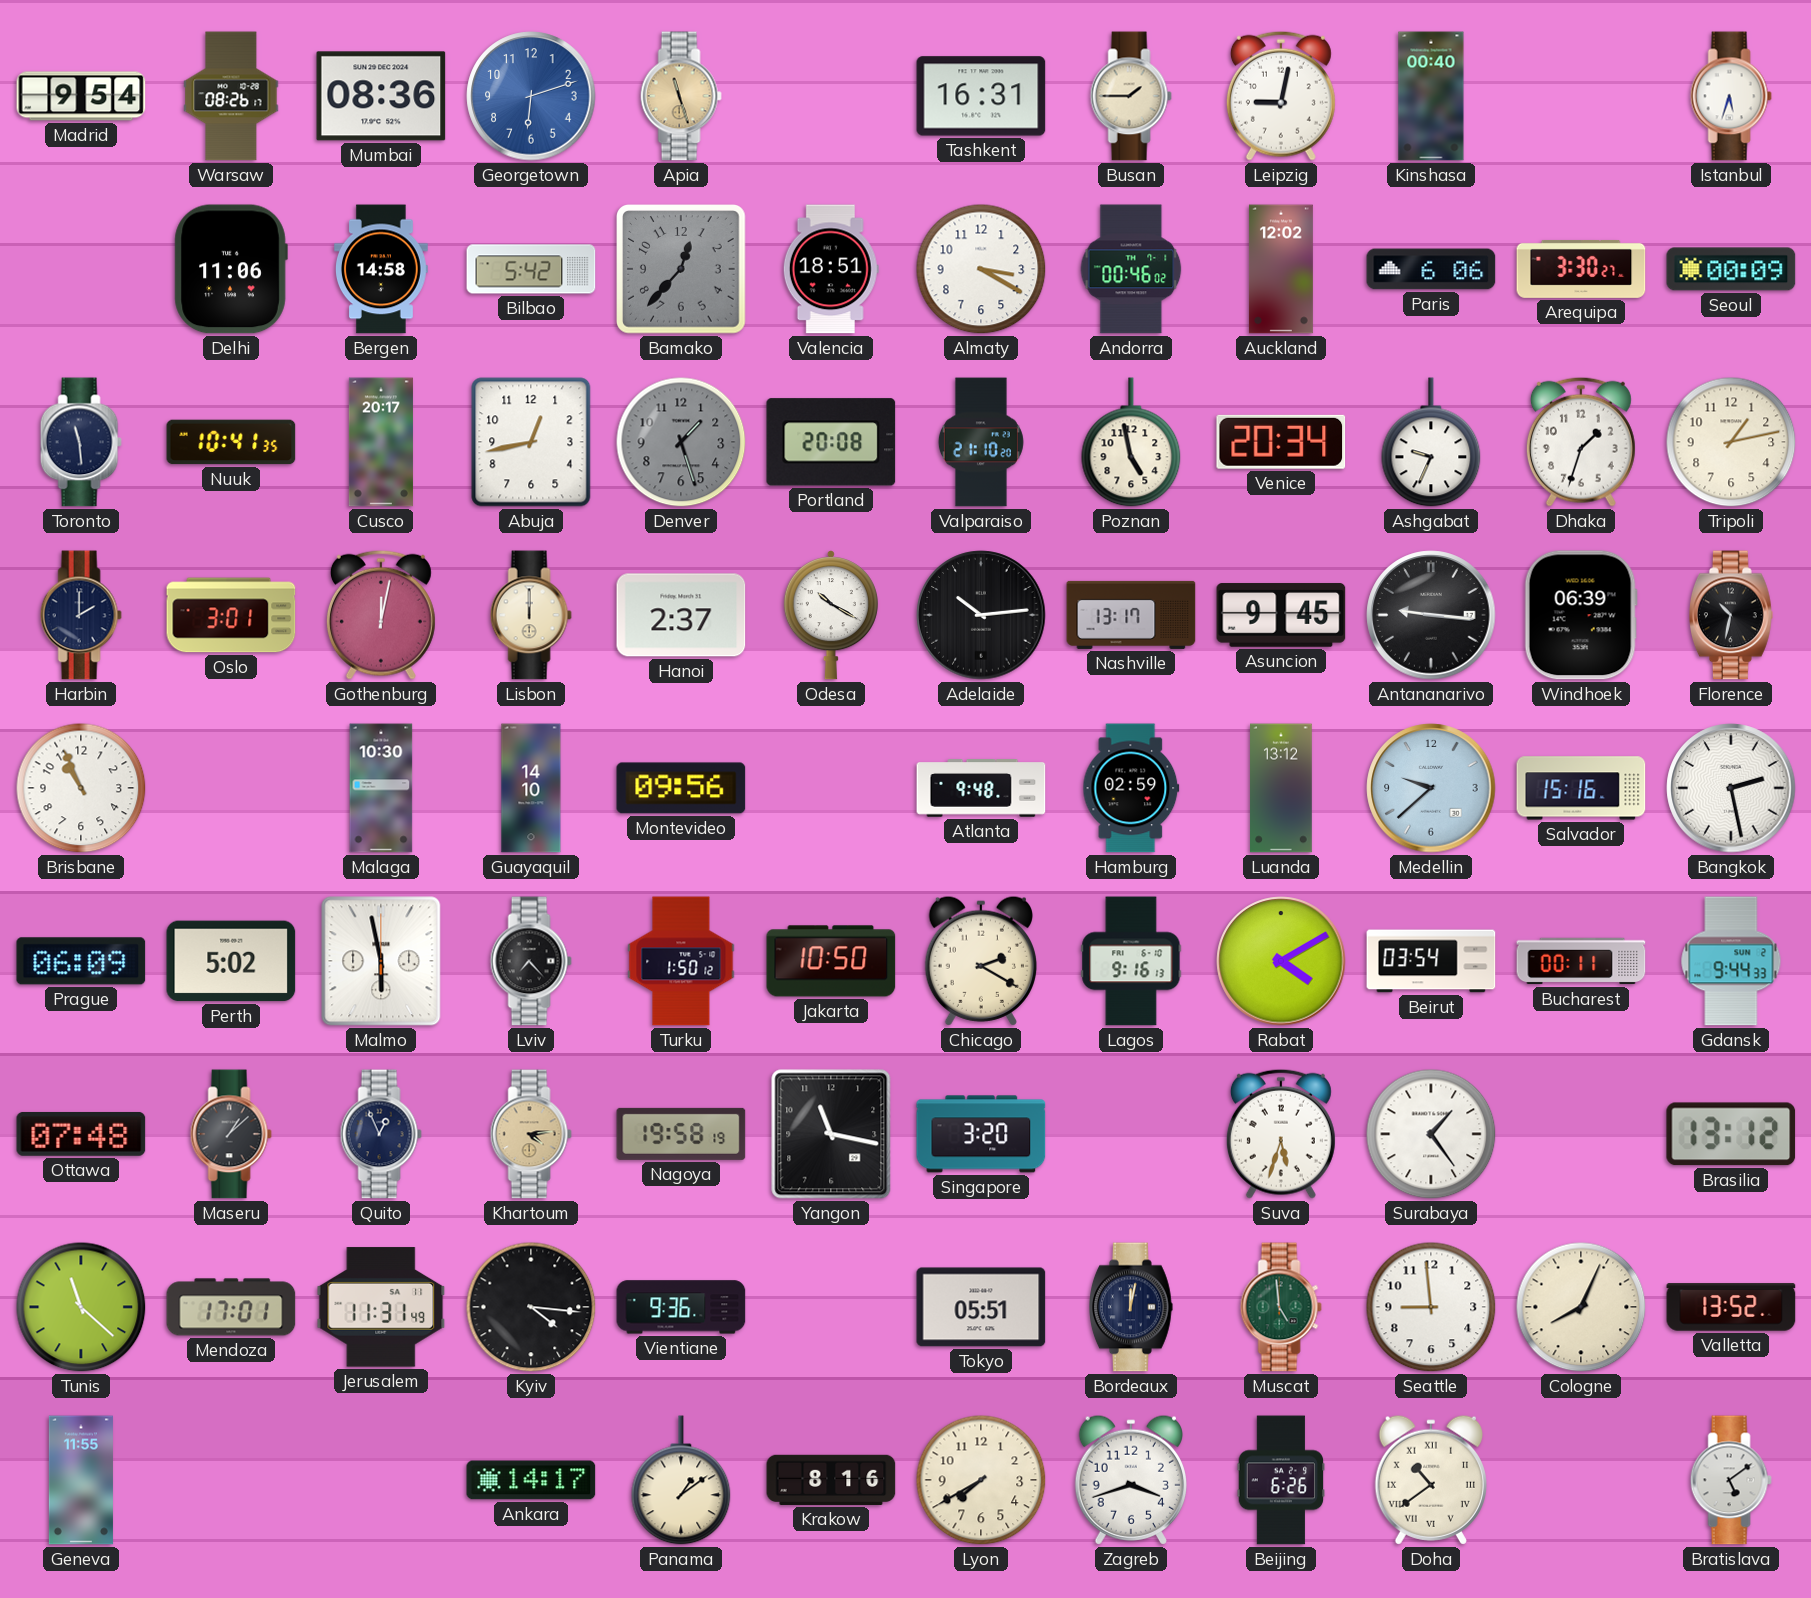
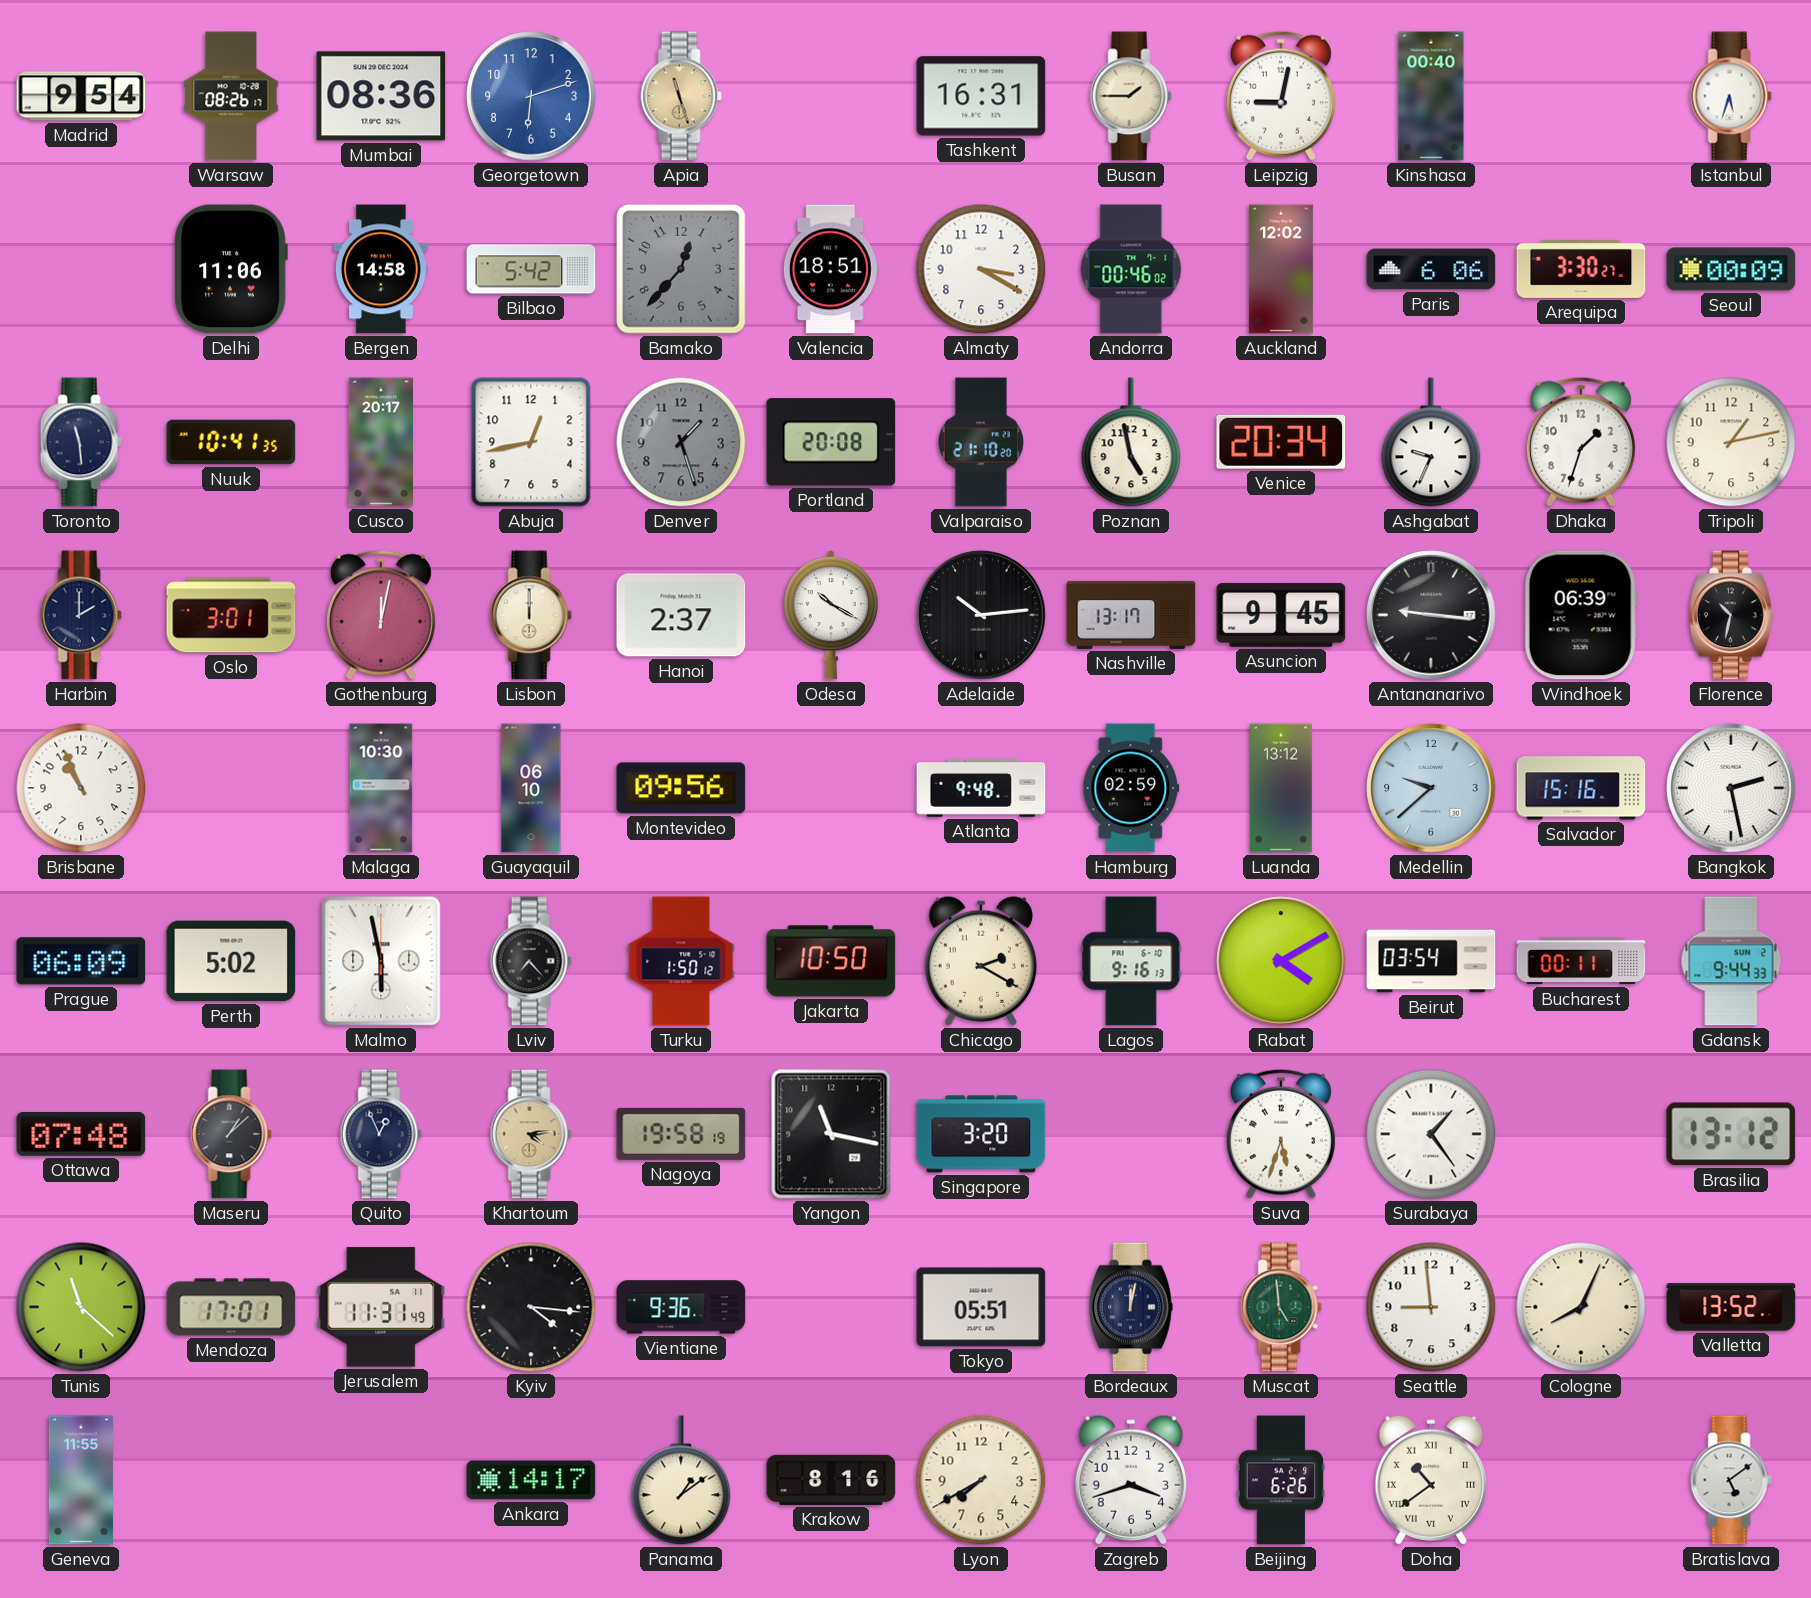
Guayaquil: 14:10 -> 06:10 (531, 788)
